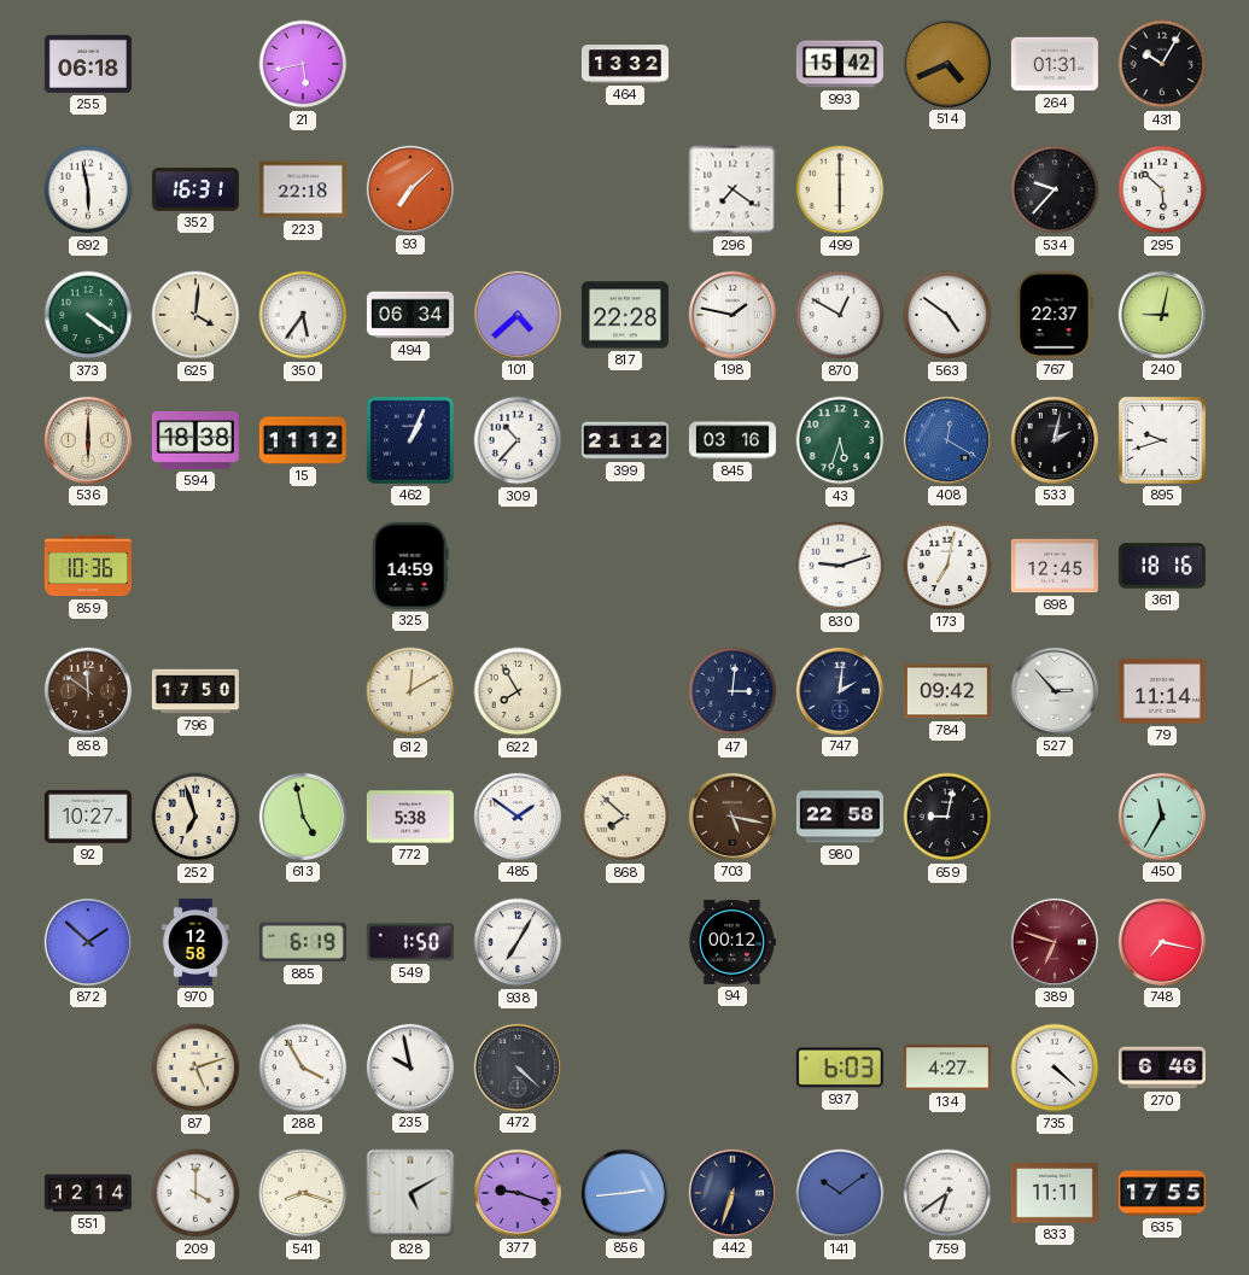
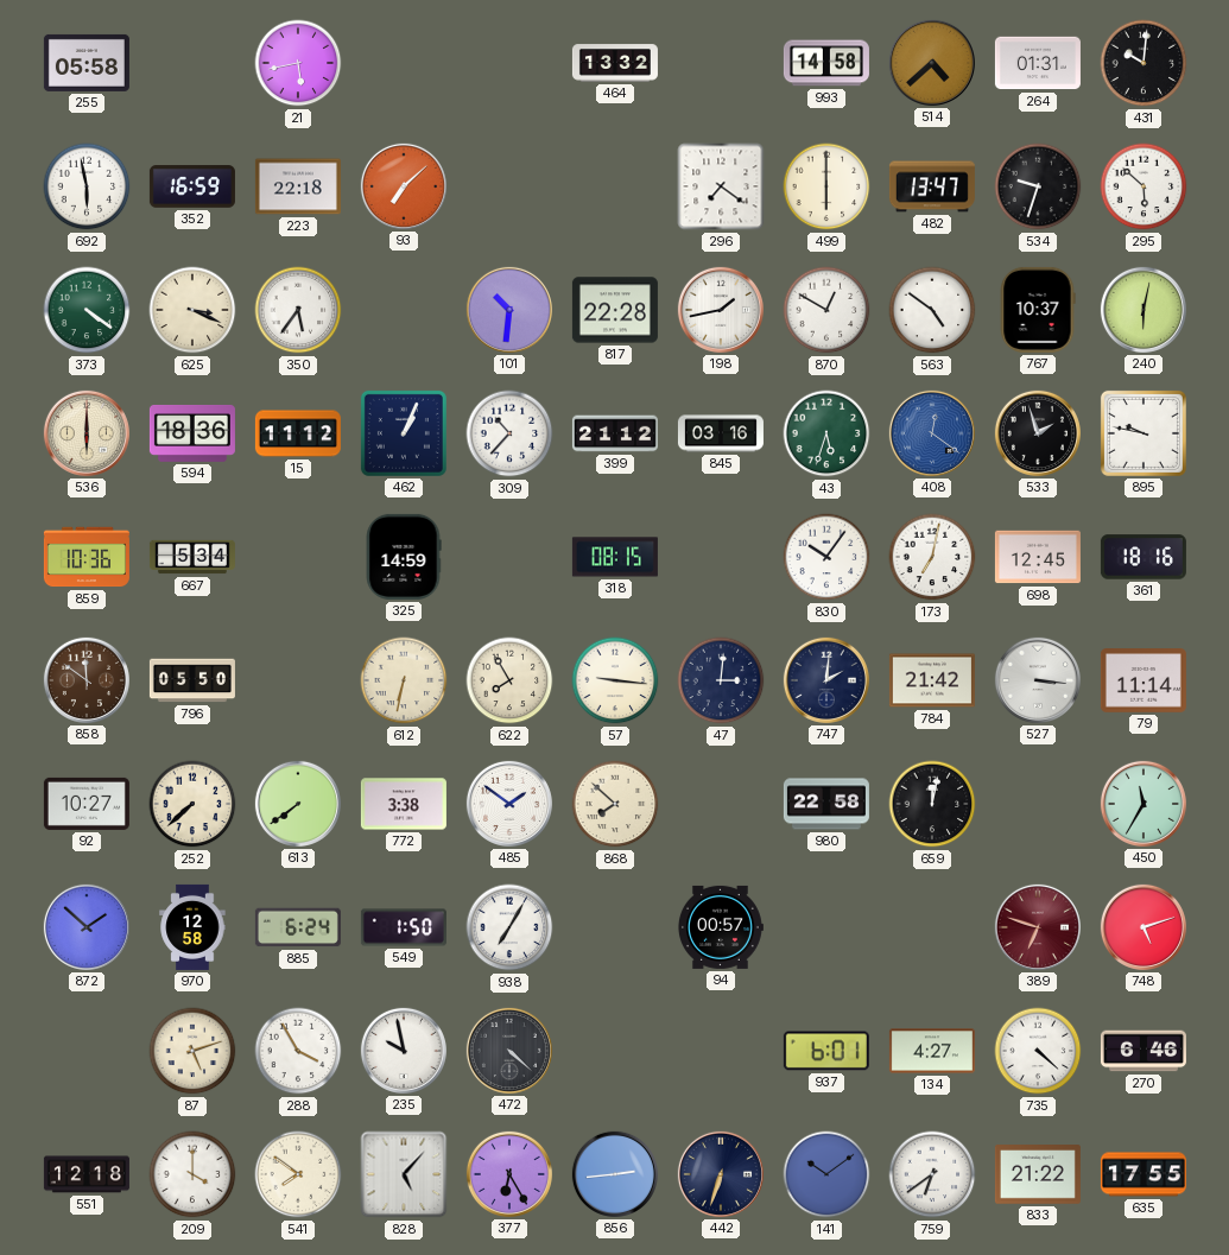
255: 06:18 -> 05:58 (87, 63)
993: 15:42 -> 14:58 (826, 63)
514: 4:41 -> 4:38 (932, 63)
431: 10:05 -> 10:01 (1144, 63)
352: 16:31 -> 16:59 (192, 186)
482: none -> 13:47 (932, 186)
534: 9:37 -> 9:33 (1038, 186)
625: 4:01 -> 3:19 (192, 310)
494: 06:34 -> none (410, 315)
101: 4:38 -> 10:31 (509, 310)
198: 1:47 -> 1:43 (721, 310)
767: 22:37 -> 10:37 (1038, 310)
240: 9:02 -> 6:02 (1144, 310)
594: 18:38 -> 18:36 (192, 433)
408: 12:20 -> 12:21 (932, 433)
533: 2:02 -> 1:57 (1038, 433)
895: 9:42 -> 9:47 (1144, 433)
667: none -> 5:34 (192, 557)
318: none -> 08:15 (615, 557)
830: 9:12 -> 10:06 (826, 557)
796: 17:50 -> 05:50 (192, 680)
612: 12:10 -> 6:32 (404, 680)
57: none -> 9:16 (615, 680)
784: 09:42 -> 21:42 (932, 680)
527: 2:53 -> 3:16 (1038, 680)
252: 6:57 -> 7:38 (192, 804)
613: 4:58 -> 7:39 (298, 804)
772: 5:38 -> 3:38 (404, 804)
703: 5:17 -> none (733, 817)
659: 9:02 -> 12:02 (932, 804)
885: 6:19 -> 6:24 (298, 927)
94: 00:12 -> 00:57 (720, 927)
748: 7:17 -> 5:12 (1144, 927)
937: 6:03 -> 6:01 (826, 1051)
551: 12:14 -> 12:18 (87, 1174)
541: 8:18 -> 7:51 (298, 1174)
828: 5:10 -> 5:07 (404, 1174)
377: 9:18 -> 6:25 (509, 1174)
833: 11:11 -> 21:22 (1038, 1174)
